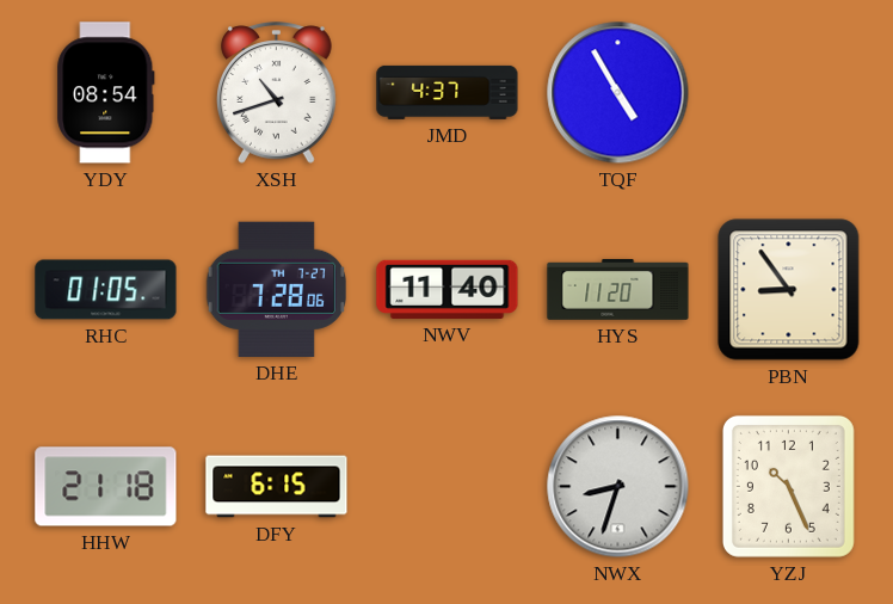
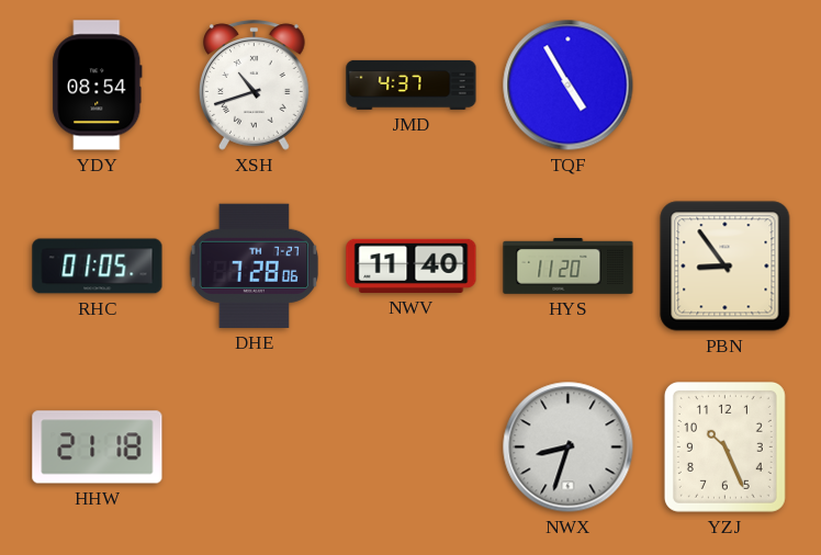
DFY: 6:15 -> none (277, 487)
